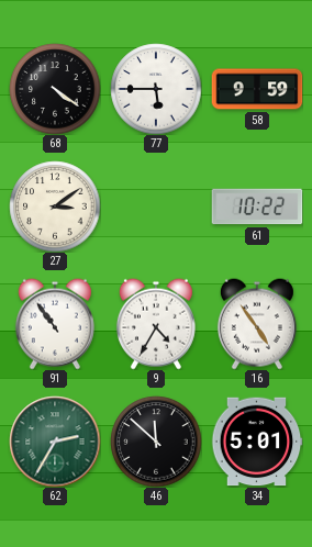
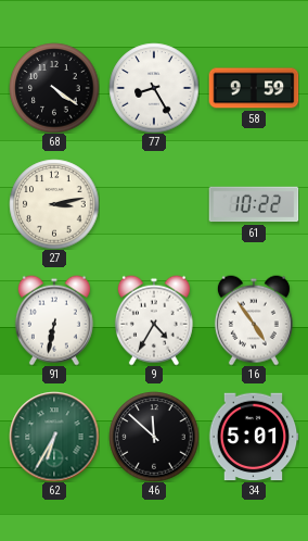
77: 5:45 -> 8:25 (154, 88)
27: 3:09 -> 3:13 (54, 204)
91: 10:54 -> 6:32 (54, 320)
62: 2:35 -> 6:35 (54, 437)
